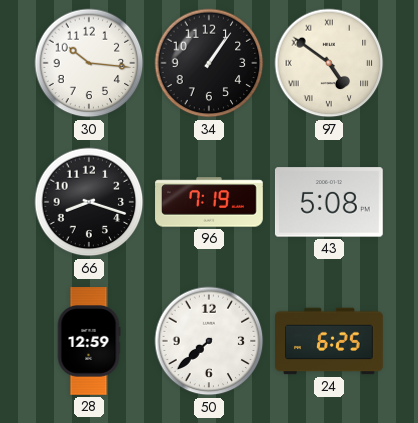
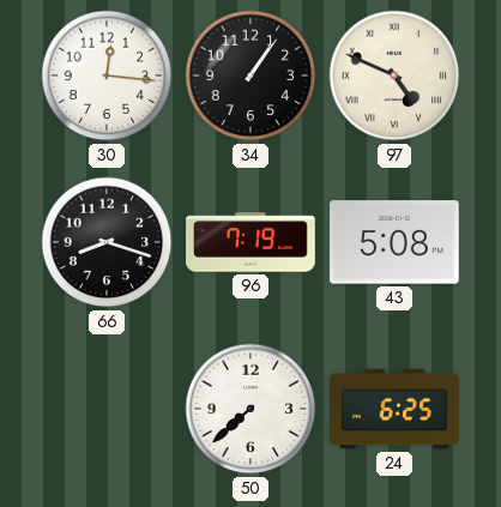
30: 10:16 -> 12:16 (107, 76)
97: 4:51 -> 4:49 (394, 76)
28: 12:59 -> none (89, 341)
